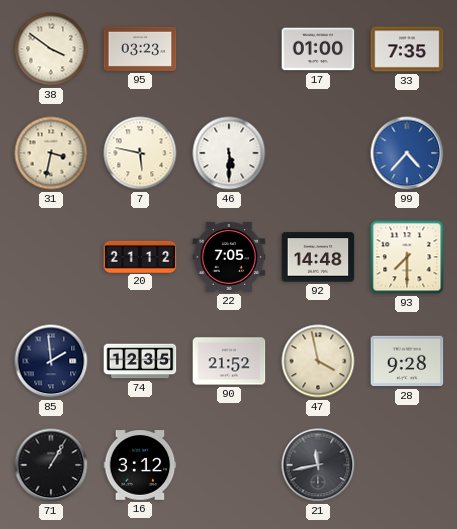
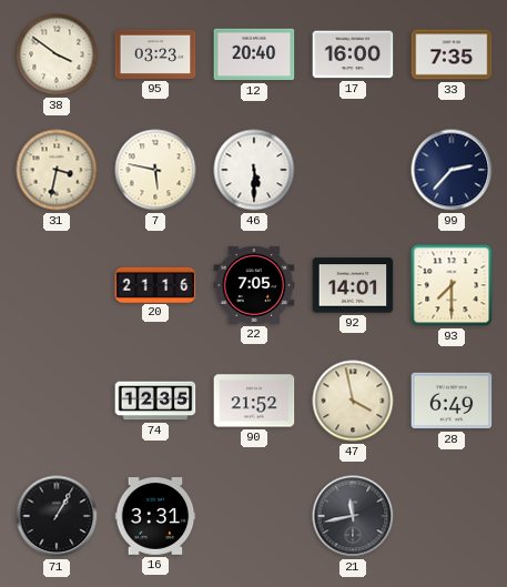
12: none -> 20:40 (254, 54)
17: 01:00 -> 16:00 (353, 54)
99: 4:37 -> 2:37 (452, 170)
99 dial: blue -> navy (452, 170)
20: 21:12 -> 21:16 (155, 284)
92: 14:48 -> 14:01 (353, 285)
85: 1:59 -> none (51, 361)
28: 9:28 -> 6:49 (452, 401)
16: 3:12 -> 3:31 (155, 516)
